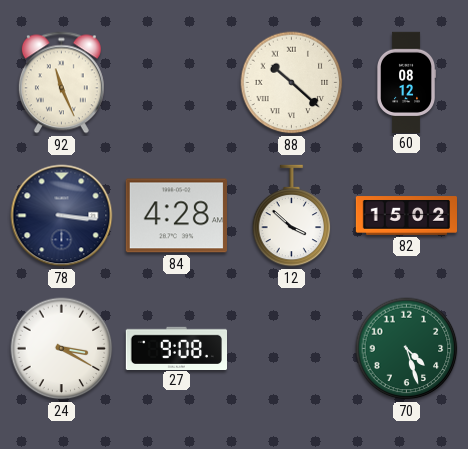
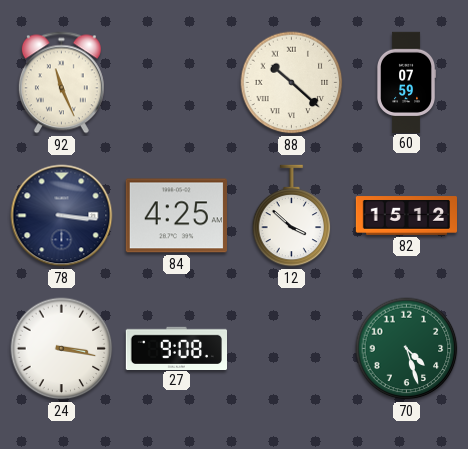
60: 08:12 -> 07:59 (406, 82)
84: 4:28 -> 4:25 (176, 216)
82: 15:02 -> 15:12 (406, 216)
24: 3:20 -> 3:17 (62, 349)
